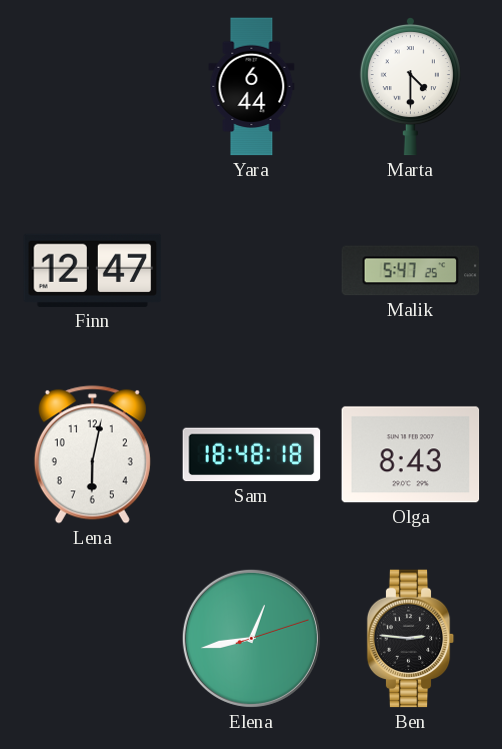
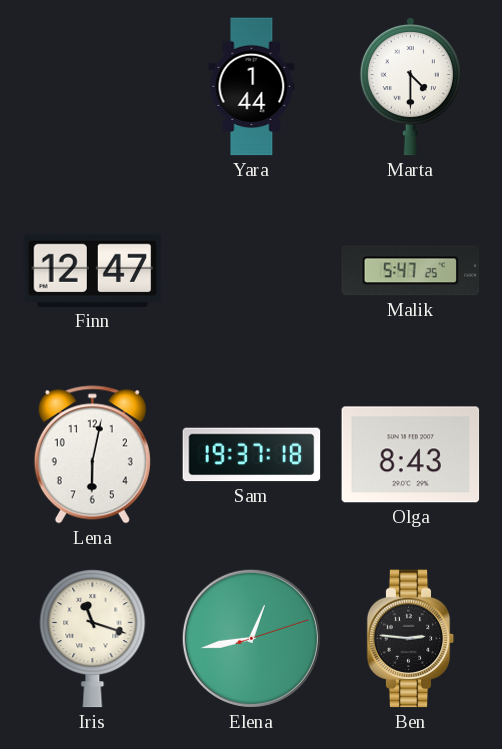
Yara: 6:44 -> 1:44 (252, 87)
Sam: 18:48 -> 19:37 (252, 455)
Iris: none -> 11:18 (93, 639)
